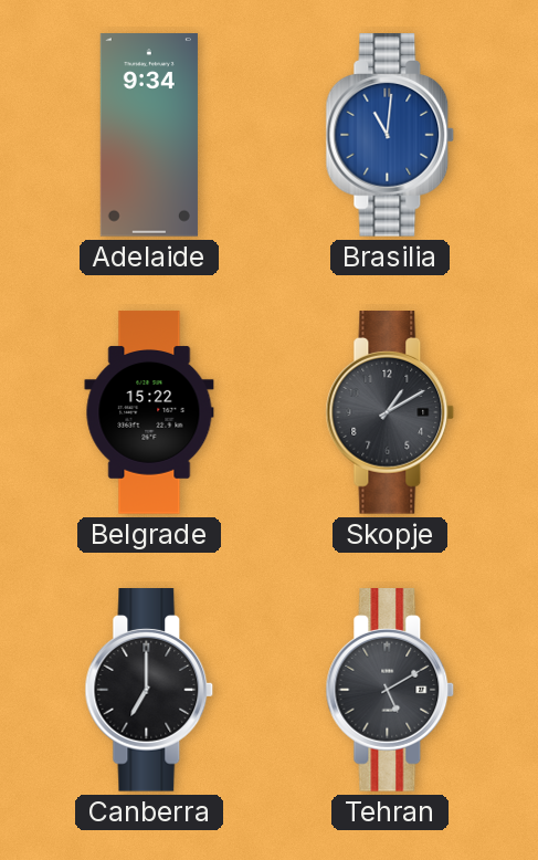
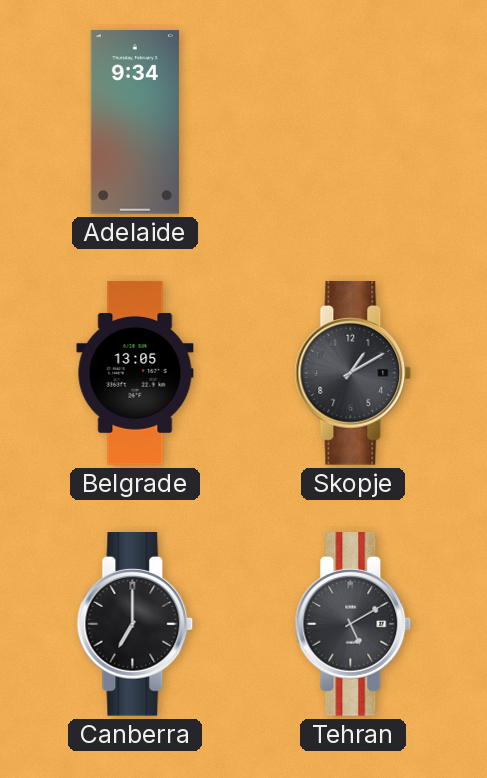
Brasilia: 11:01 -> none (390, 136)
Belgrade: 15:22 -> 13:05 (135, 373)
